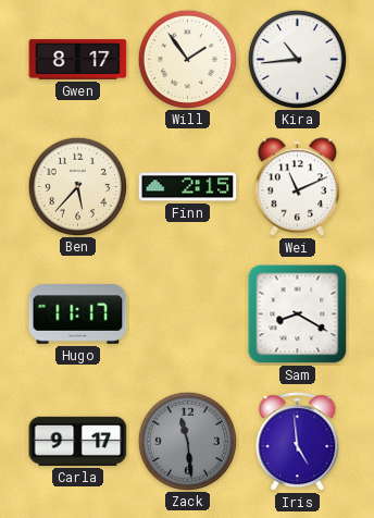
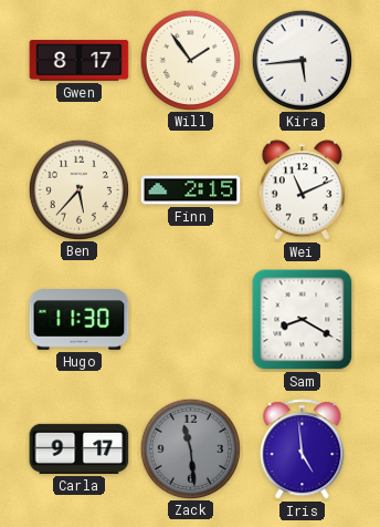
Kira: 10:44 -> 5:44 (302, 60)
Hugo: 11:17 -> 11:30 (80, 320)
